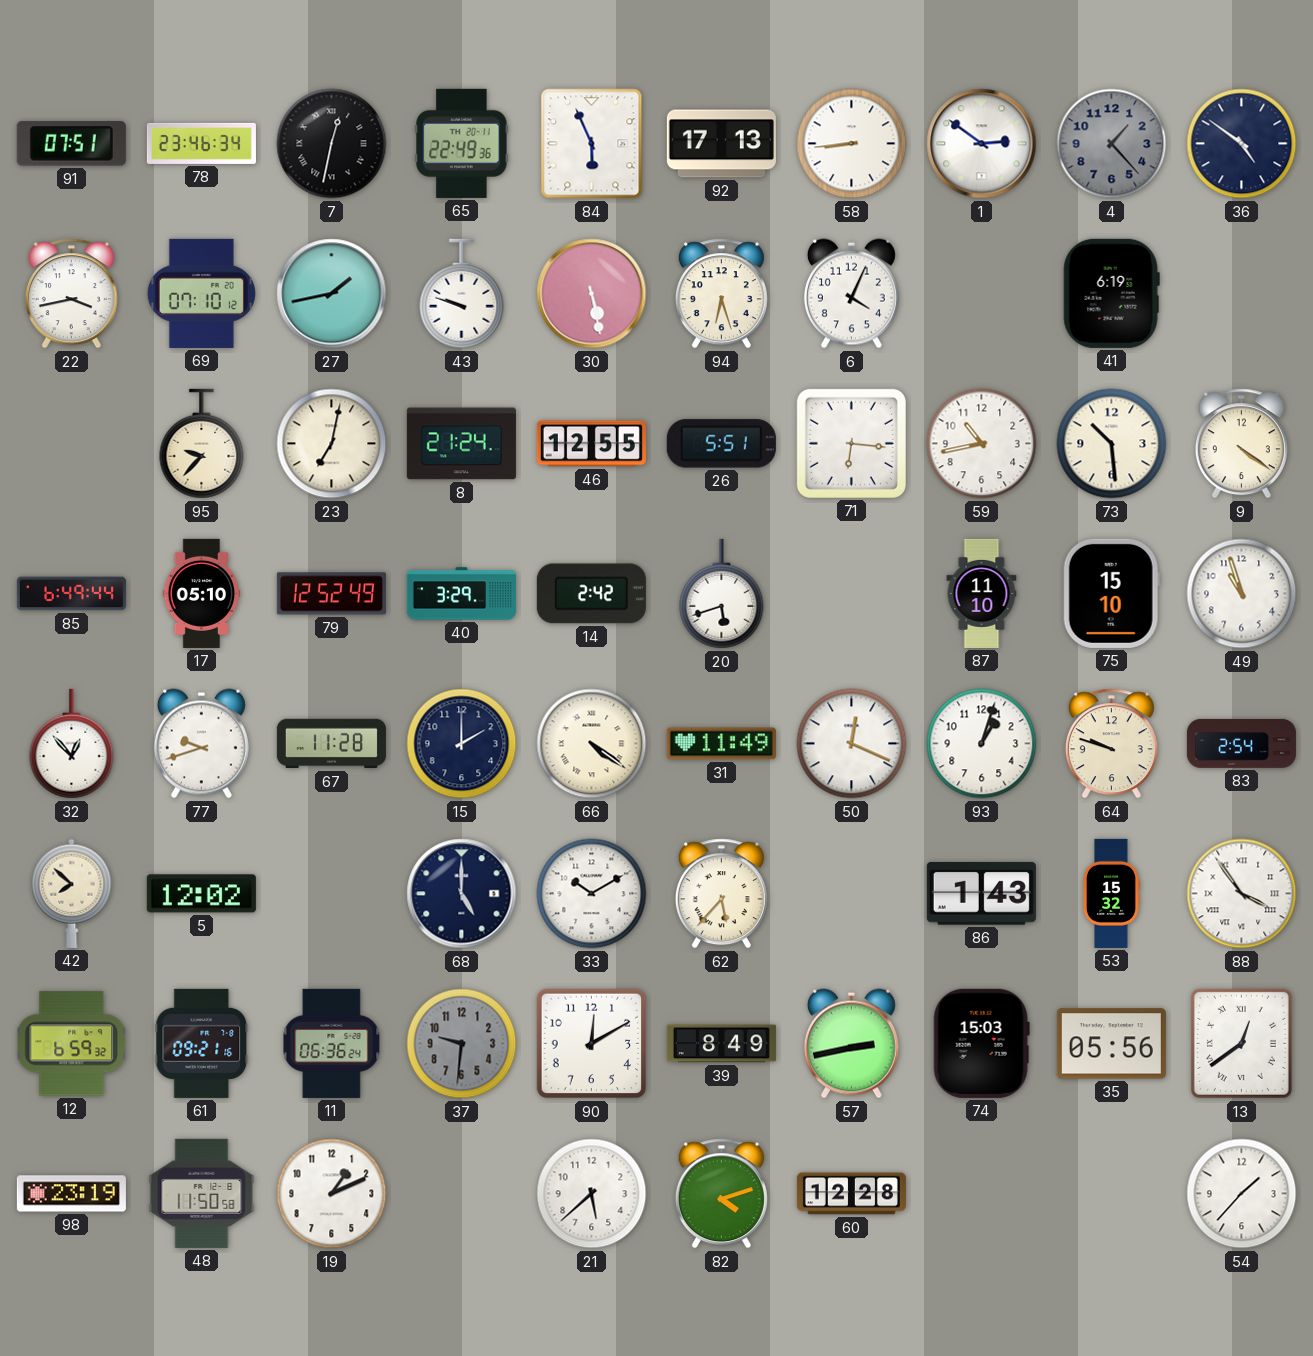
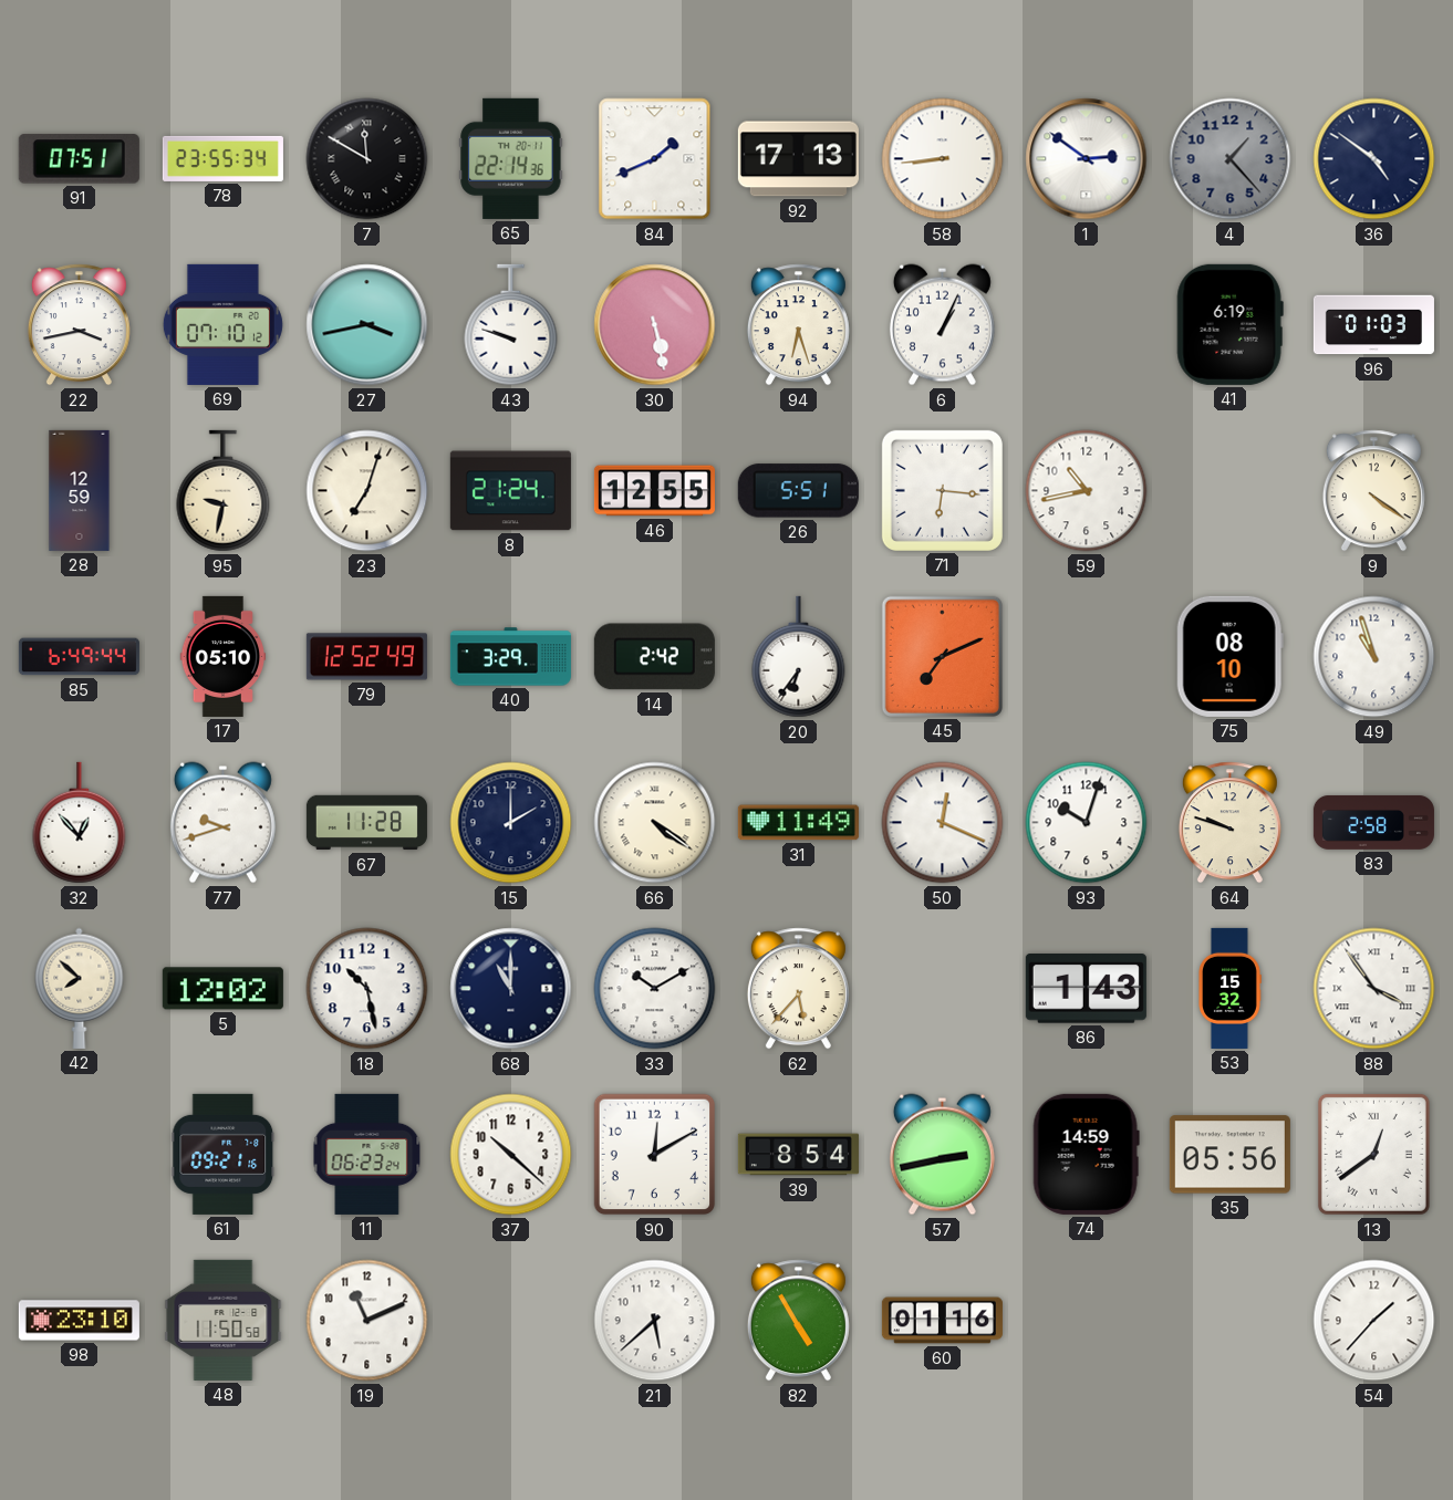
78: 23:46 -> 23:55 (222, 158)
7: 12:32 -> 11:50 (367, 159)
65: 22:49 -> 22:14 (511, 158)
84: 5:56 -> 1:41 (655, 159)
27: 1:43 -> 3:43 (367, 325)
6: 4:04 -> 1:04 (942, 325)
96: none -> 01:03 (1373, 325)
28: none -> 12:59 (80, 490)
95: 9:37 -> 9:32 (224, 491)
23: 7:02 -> 7:03 (367, 491)
73: 10:29 -> none (1112, 444)
20: 5:42 -> 6:36 (799, 657)
45: none -> 7:11 (942, 656)
87: 11:10 -> none (982, 593)
75: 15:10 -> 08:10 (1229, 656)
93: 1:03 -> 10:03 (1087, 823)
83: 2:54 -> 2:58 (1373, 822)
18: none -> 10:28 (367, 989)
68: 5:00 -> 11:00 (511, 989)
12: 6:59 -> none (71, 1044)
11: 06:36 -> 06:23 (367, 1154)
37: 9:31 -> 10:22 (511, 1155)
37 dial: grey -> white (511, 1155)
39: 8:49 -> 8:54 (798, 1155)
74: 15:03 -> 14:59 (1086, 1154)
98: 23:19 -> 23:10 (79, 1321)
19: 1:11 -> 11:11 (367, 1321)
82: 4:12 -> 4:55 (798, 1321)
60: 12:28 -> 01:16 (942, 1321)
